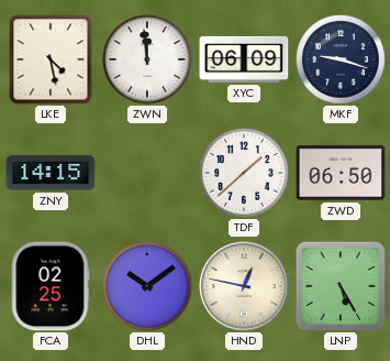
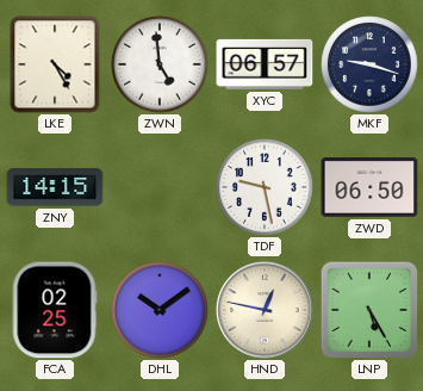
LKE: 4:28 -> 4:25 (55, 64)
ZWN: 11:59 -> 4:59 (160, 64)
XYC: 06:09 -> 06:57 (265, 64)
TDF: 1:38 -> 9:28 (265, 187)
